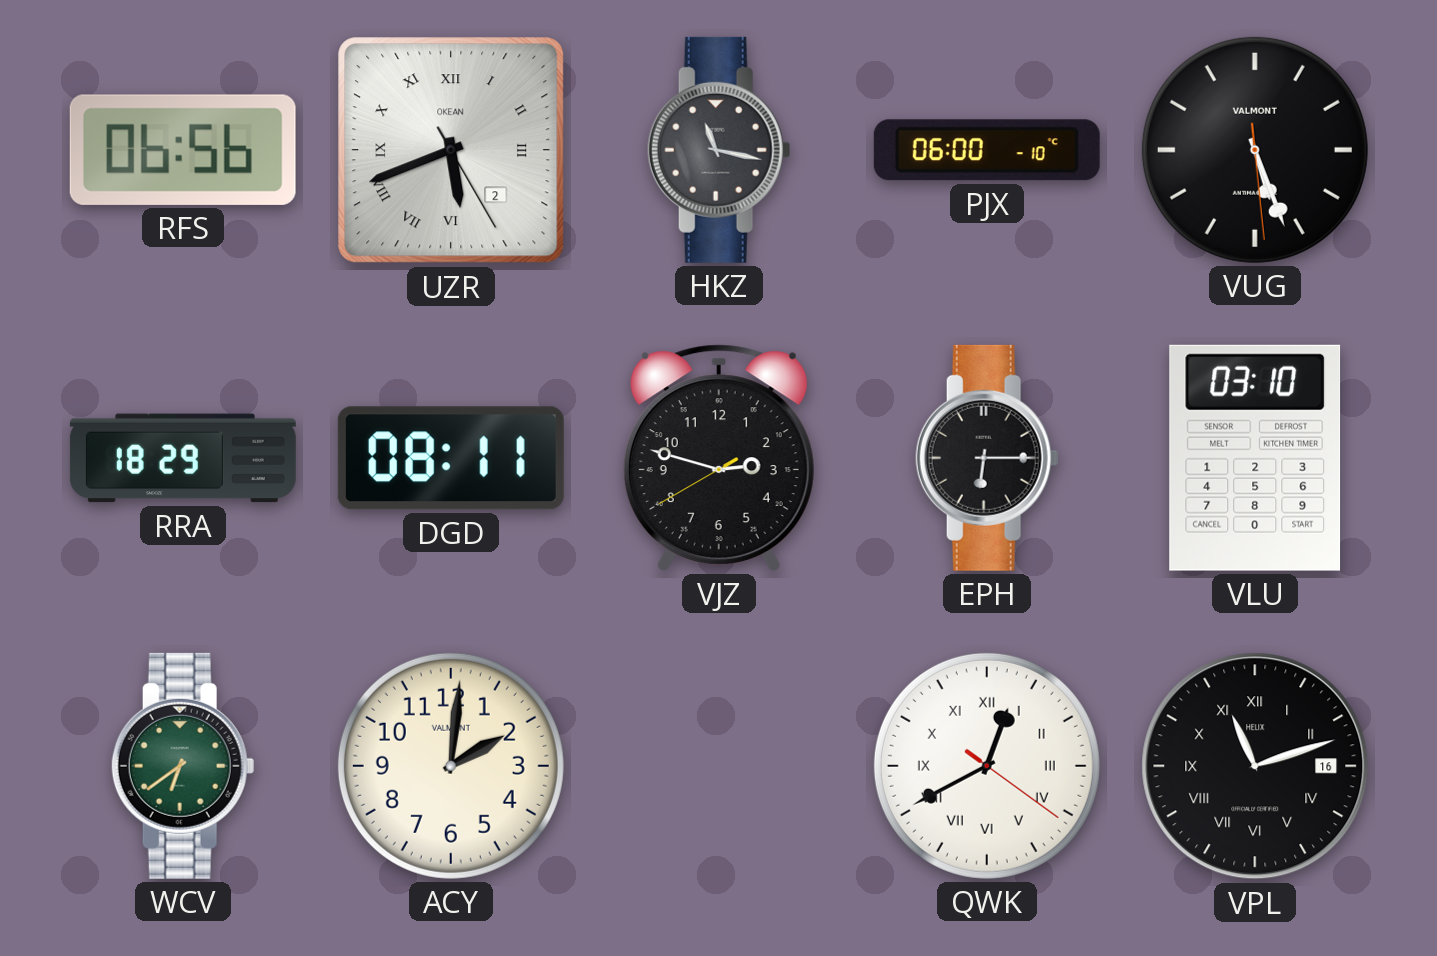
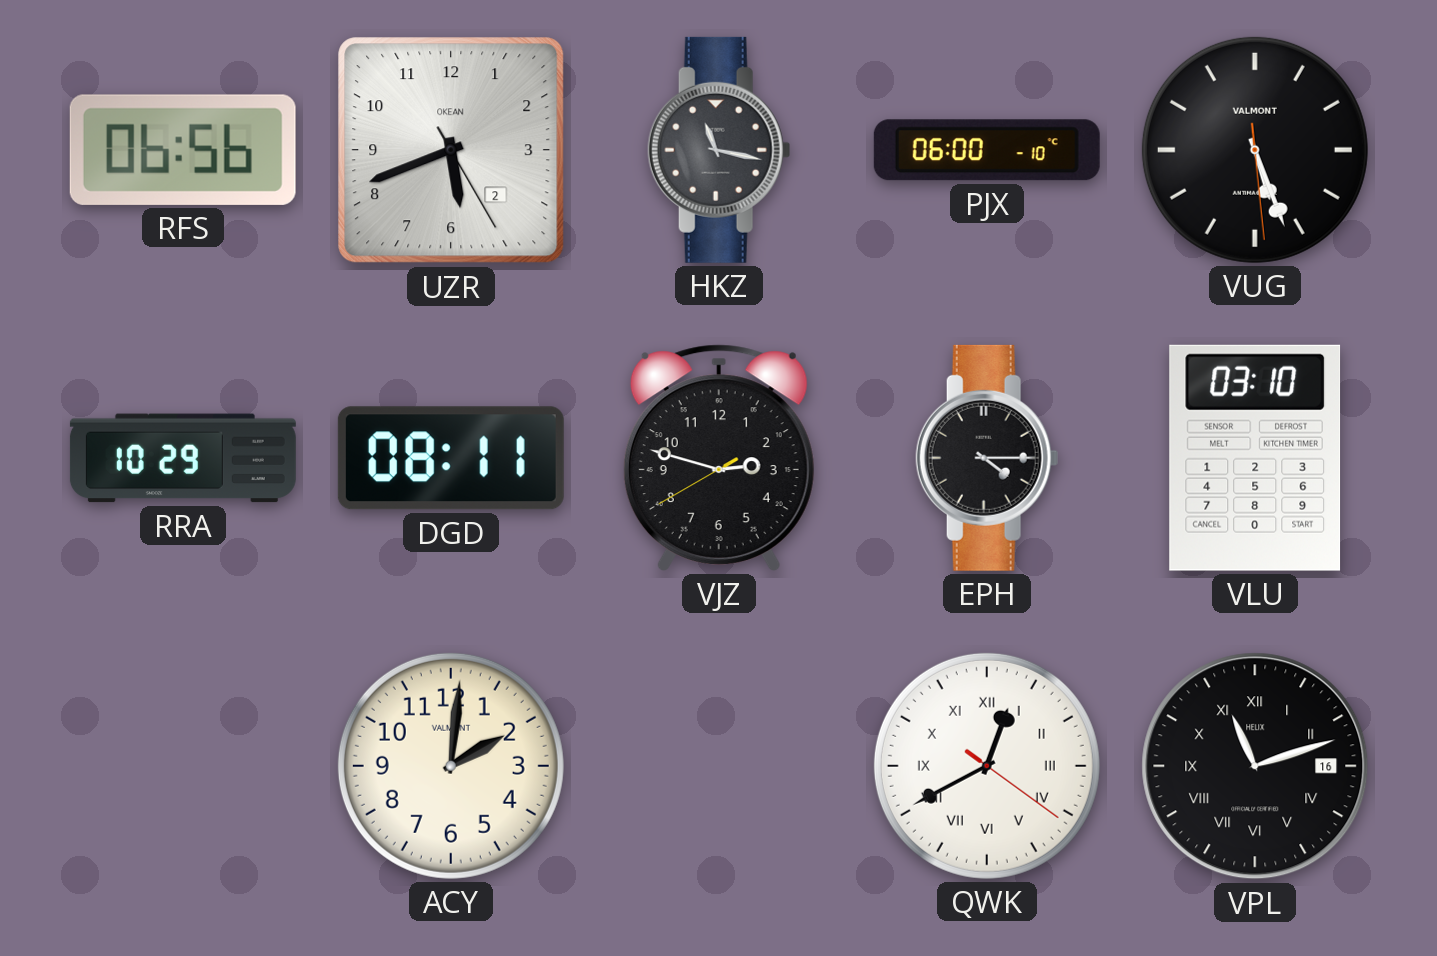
UZR numerals: Roman -> Arabic (451, 150)
RRA: 18:29 -> 10:29 (183, 458)
EPH: 6:15 -> 4:15 (987, 458)
WCV: 6:39 -> none (183, 766)
